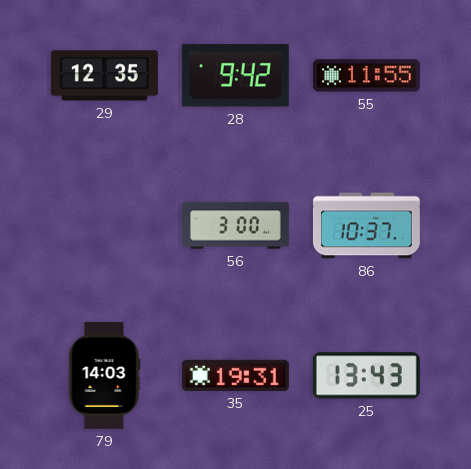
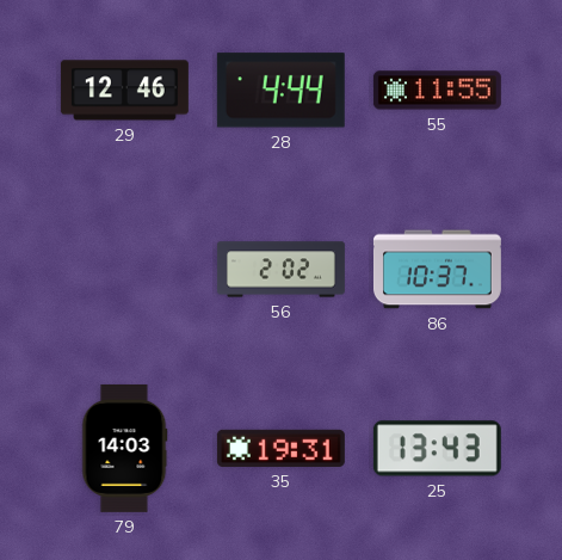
29: 12:35 -> 12:46 (124, 91)
28: 9:42 -> 4:44 (280, 91)
56: 3:00 -> 2:02 (280, 270)
